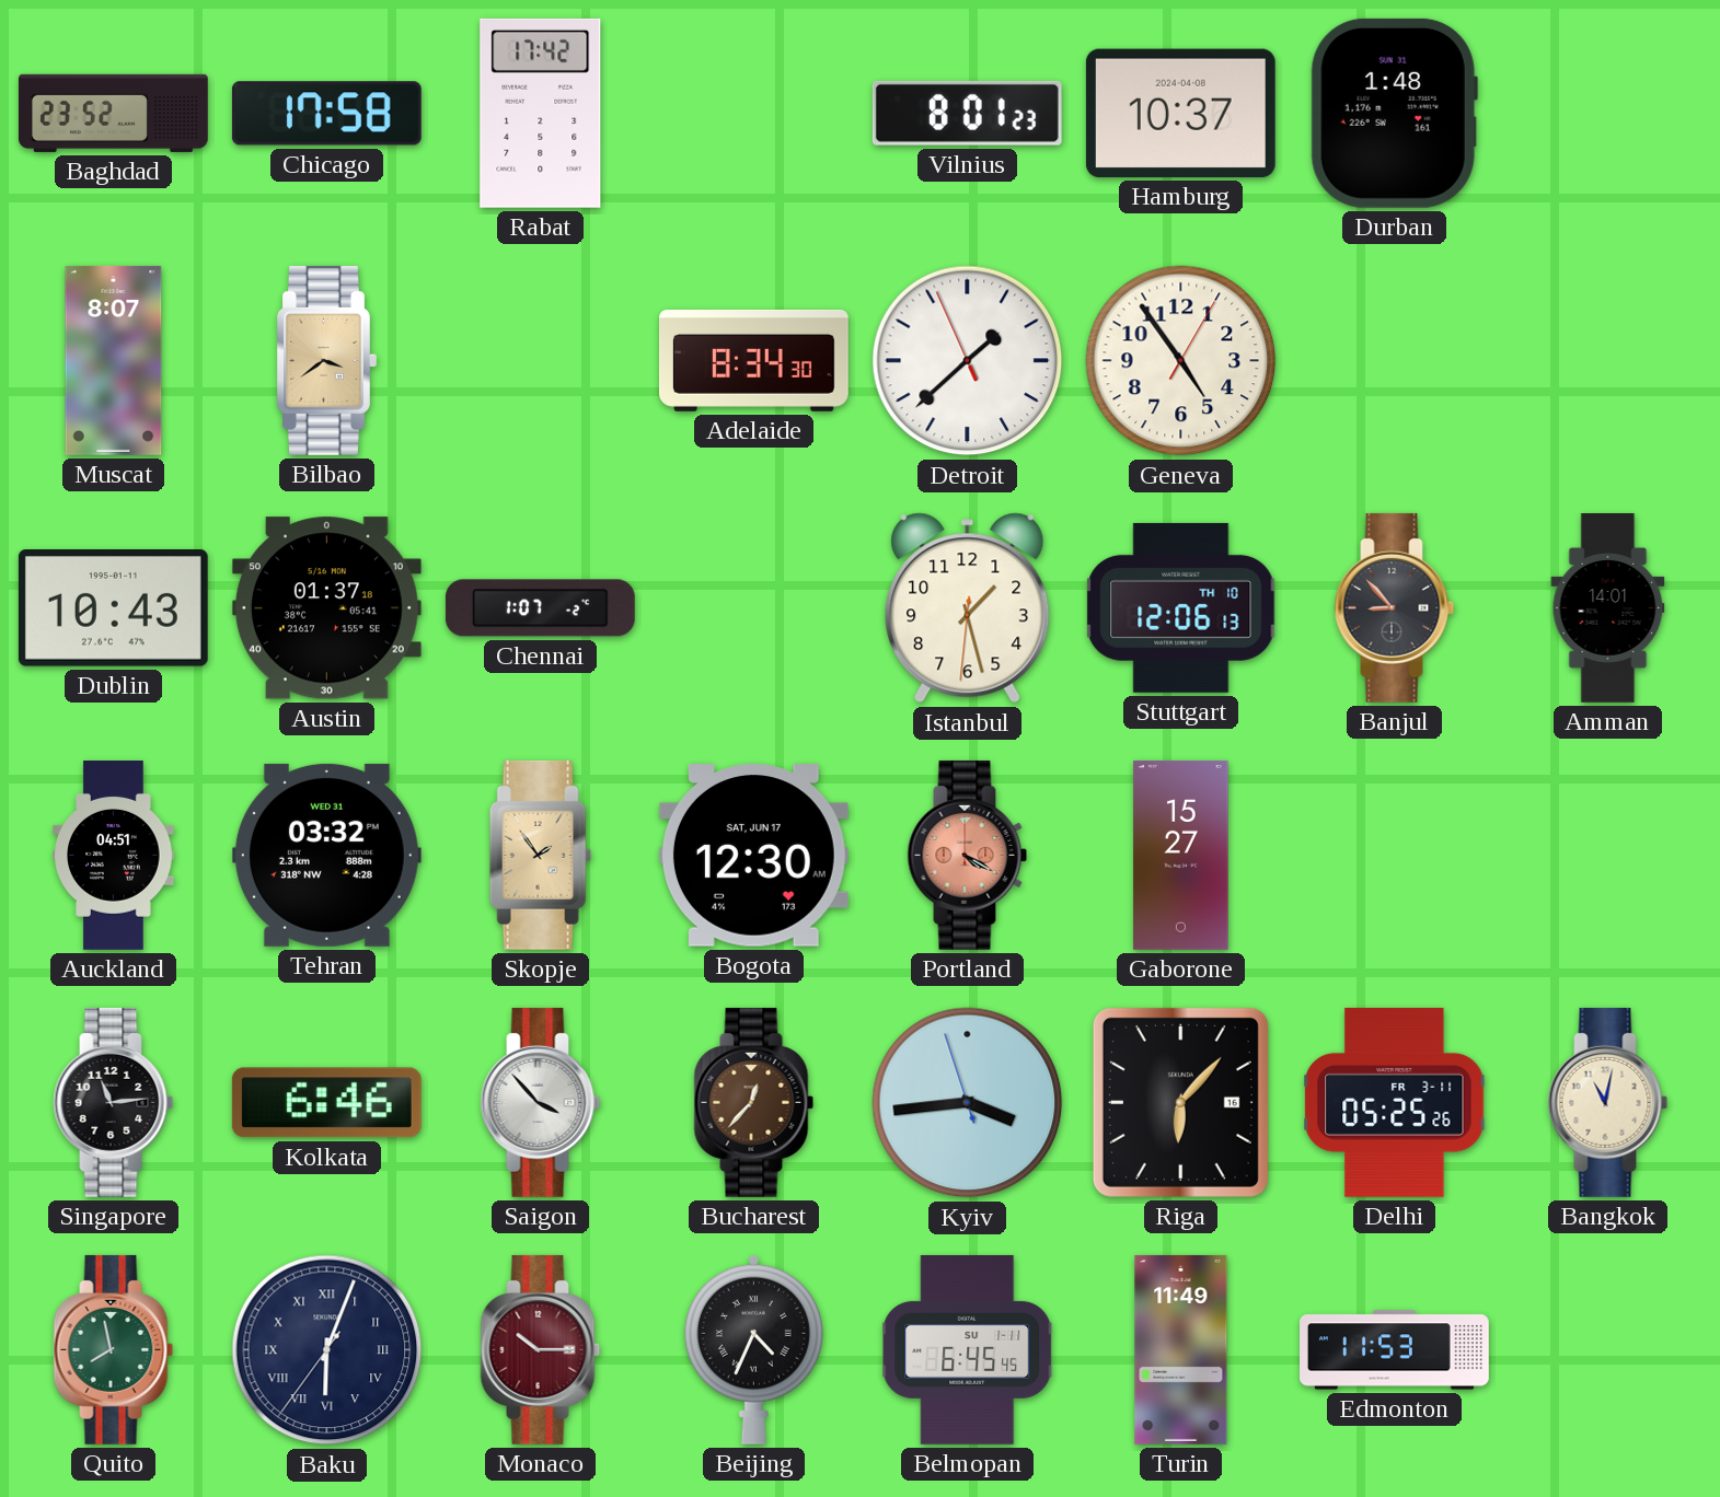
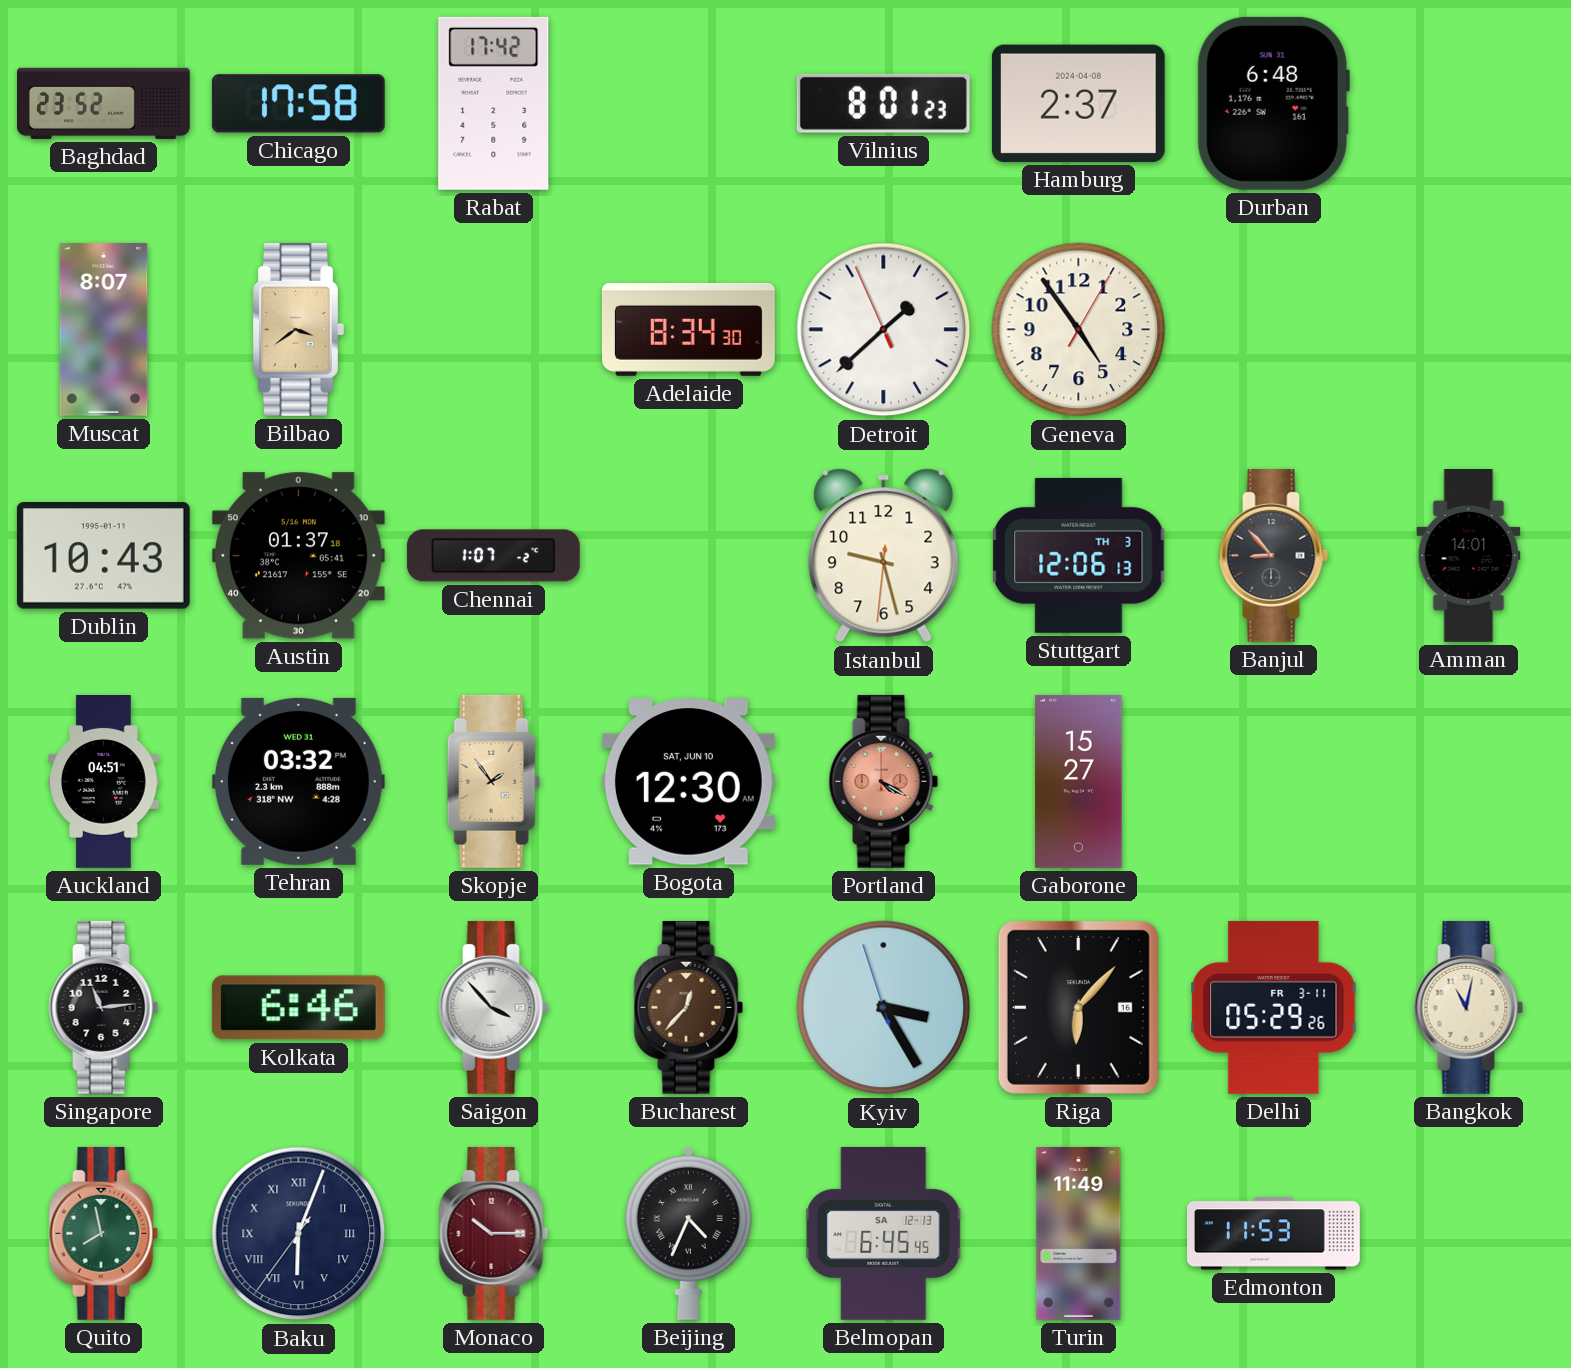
Hamburg: 10:37 -> 2:37 (1078, 103)
Durban: 1:48 -> 6:48 (1273, 103)
Istanbul: 1:27 -> 9:27 (884, 556)
Stuttgart date: TH 10 -> TH 3 (1079, 555)
Bogota date: SAT, JUN 17 -> SAT, JUN 10 (688, 782)
Kyiv: 3:43 -> 3:24 (884, 1008)
Delhi: 05:25 -> 05:29 (1274, 1007)
Belmopan date: SU 1-11 -> SA 12-13 (884, 1233)
